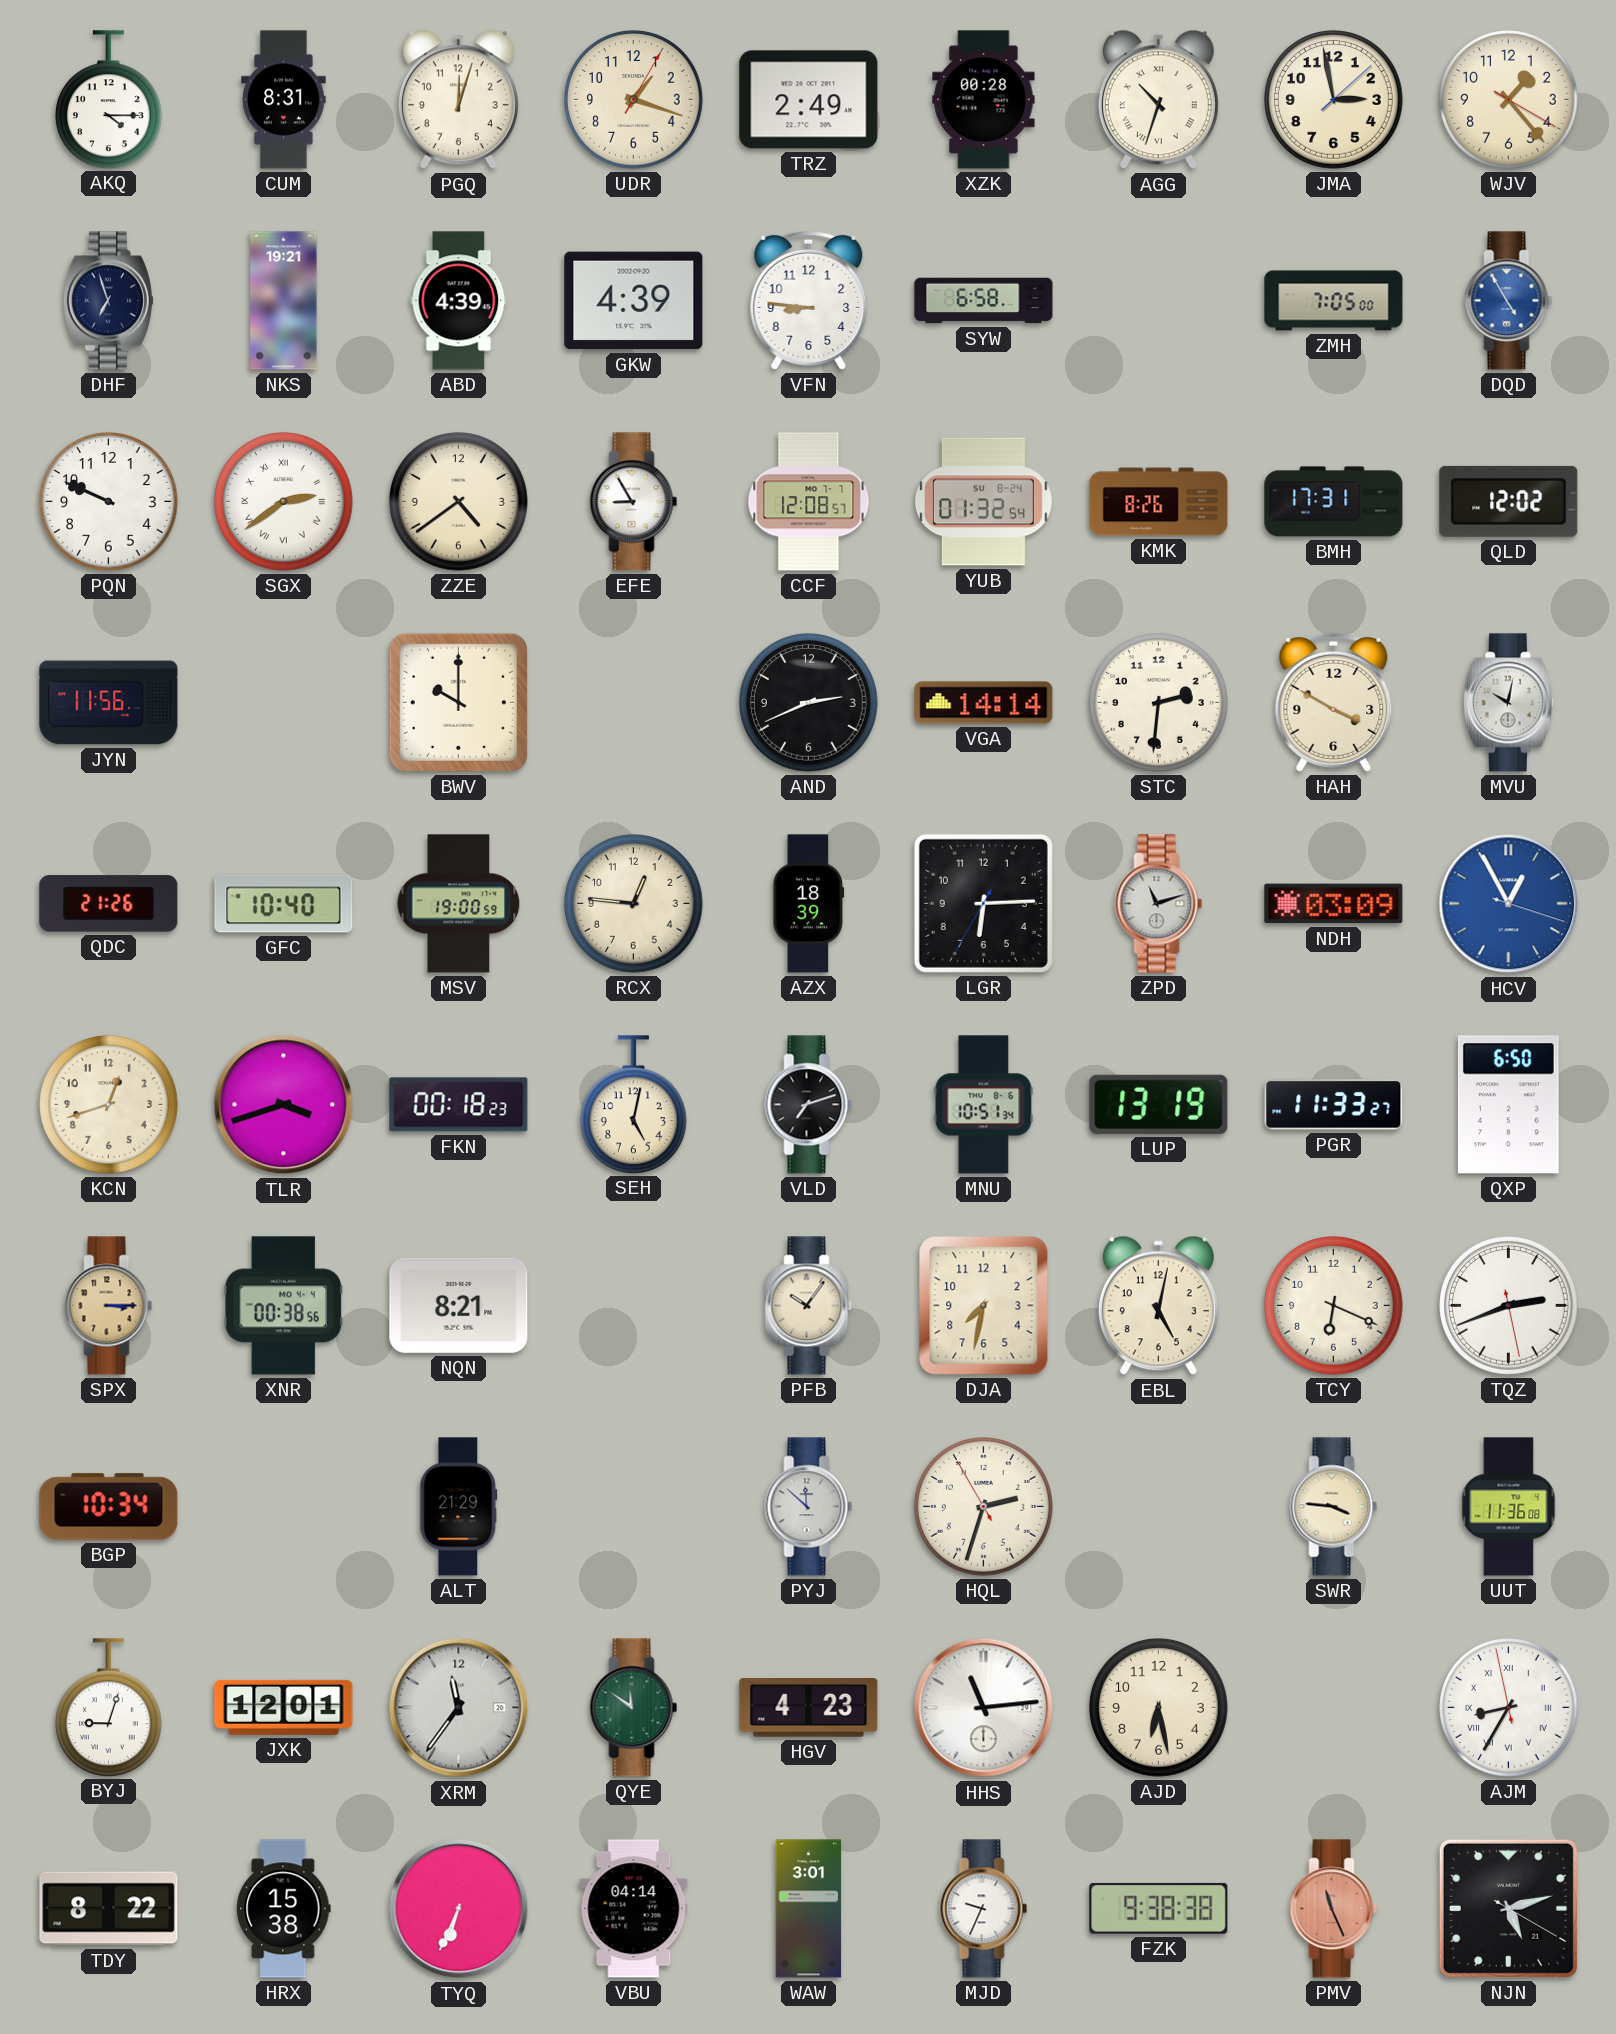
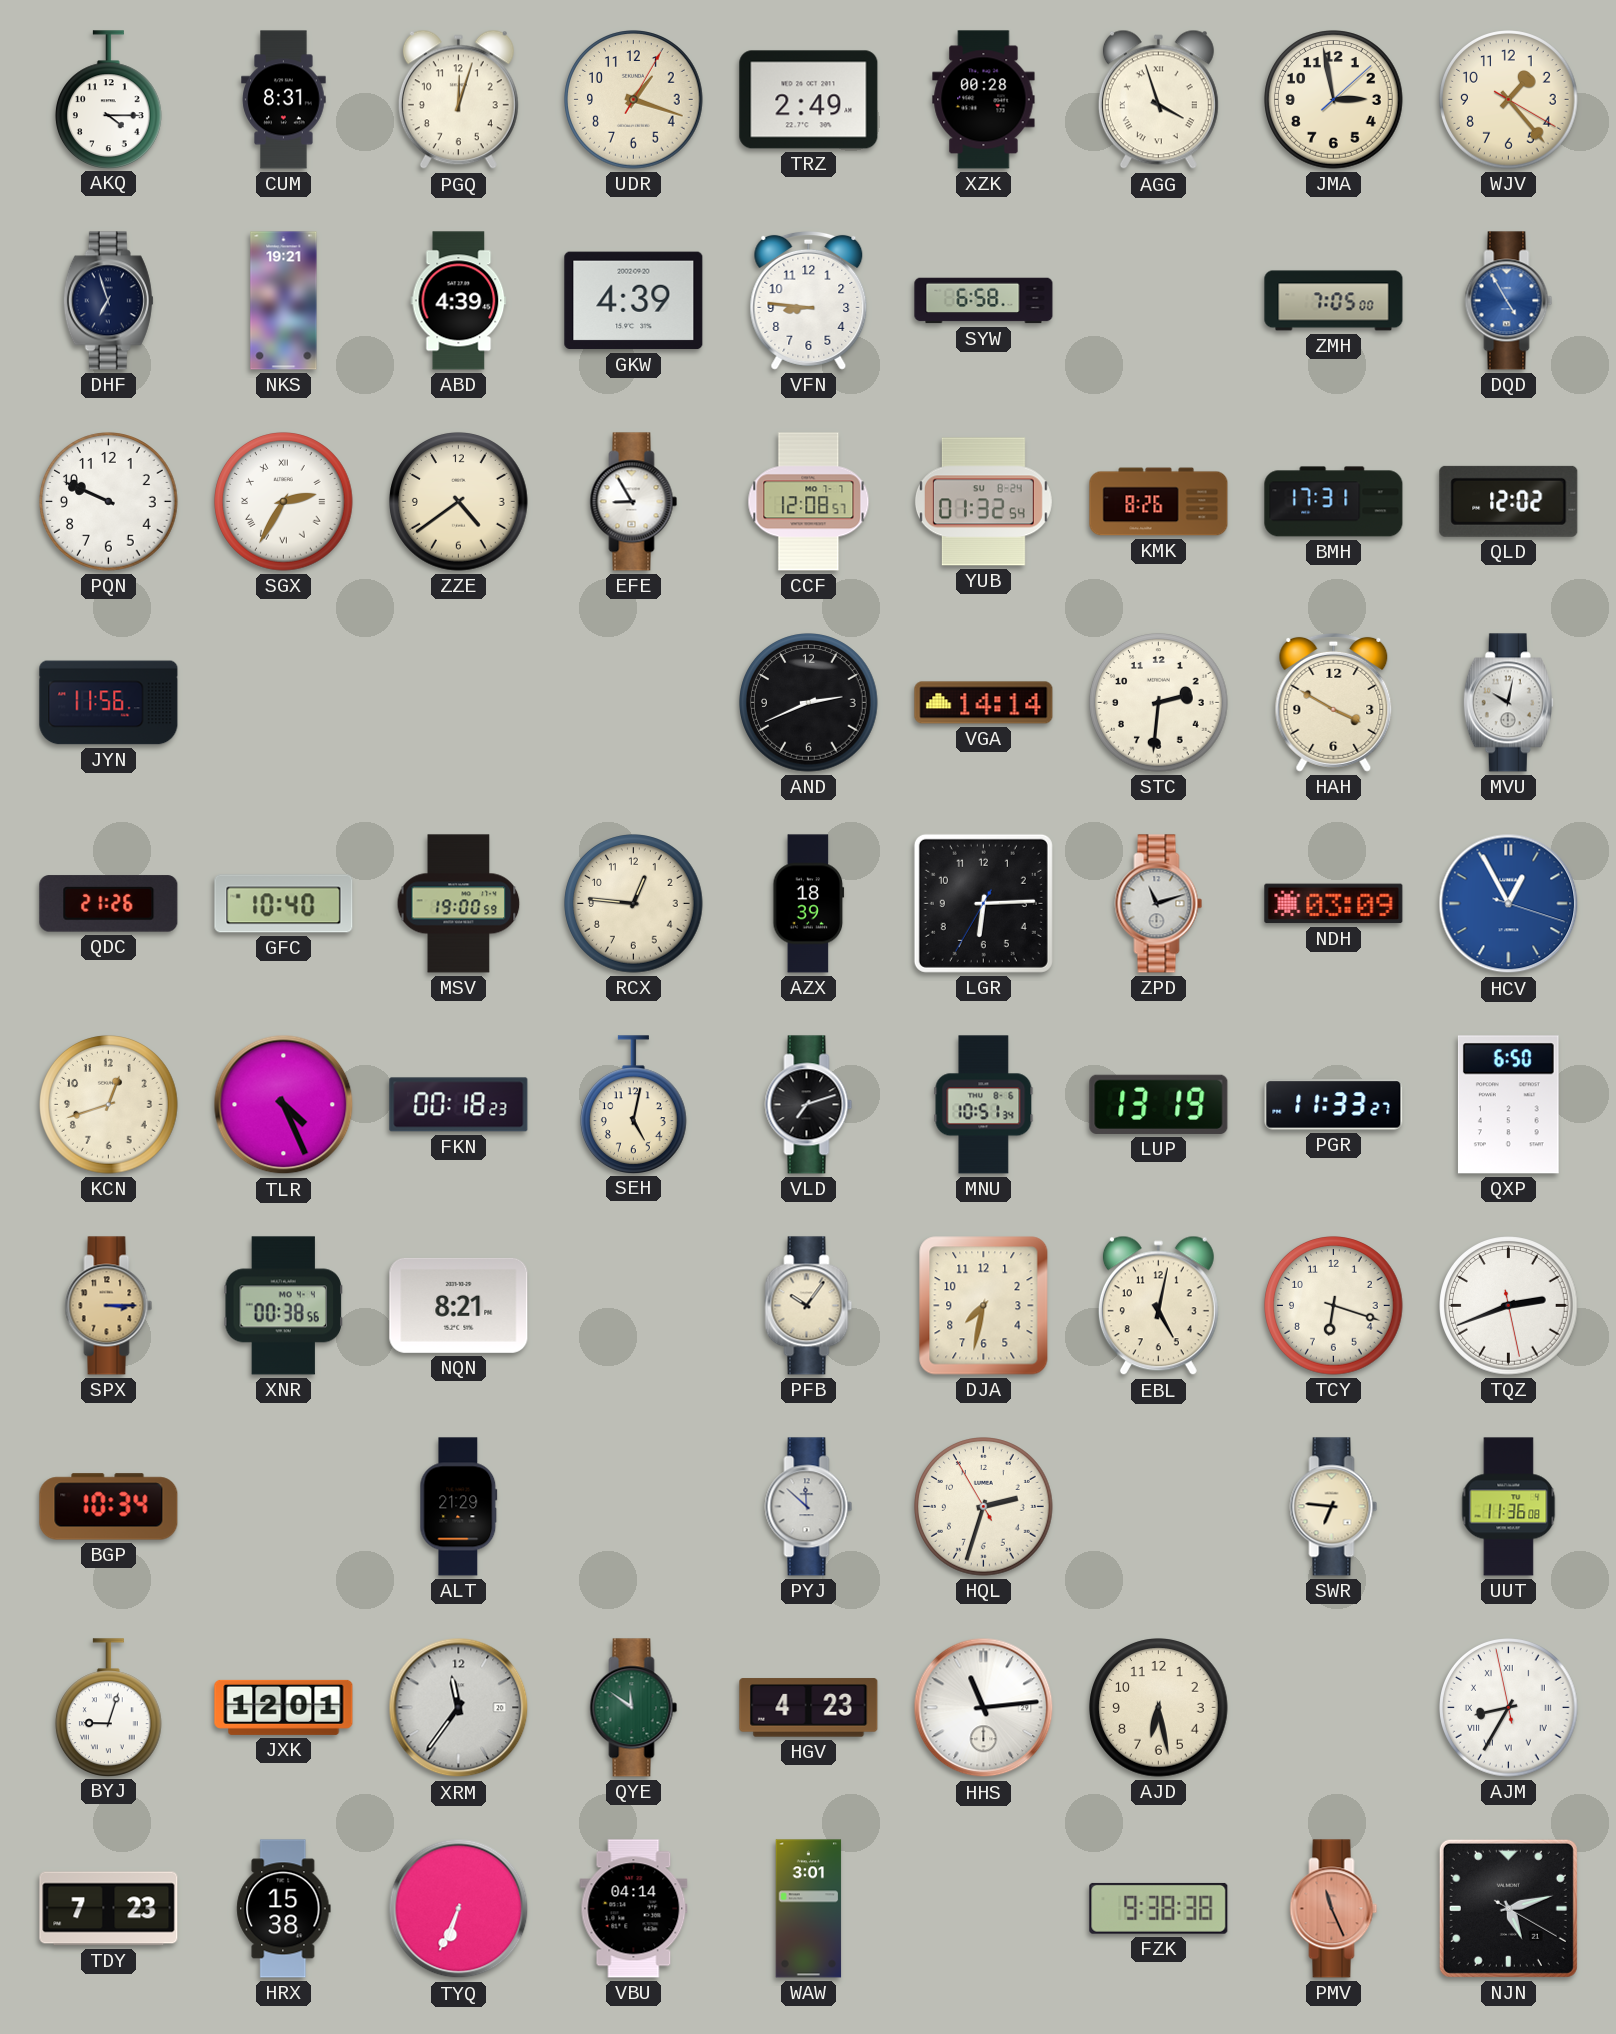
AGG: 10:33 -> 3:57 (1158, 100)
SGX: 2:39 -> 2:35 (284, 502)
BWV: 10:00 -> none (458, 702)
TLR: 3:42 -> 4:26 (284, 1105)
TCY: 6:19 -> 6:18 (1334, 1306)
SWR: 3:46 -> 6:46 (1334, 1507)
TDY: 8:22 -> 7:23 (109, 1909)
MJD: 9:34 -> none (984, 1909)
